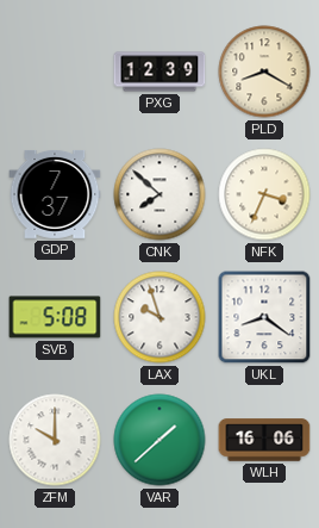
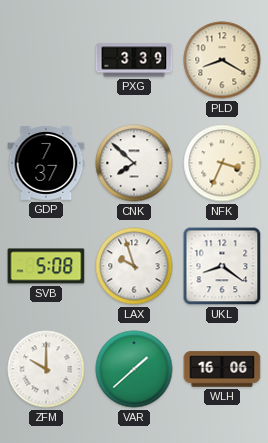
PXG: 12:39 -> 3:39 (134, 60)
